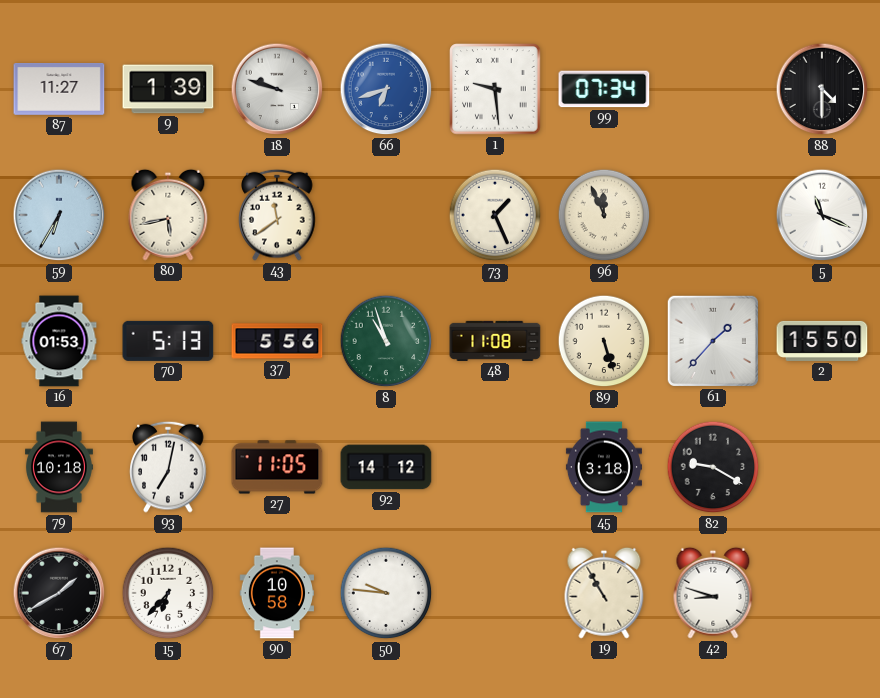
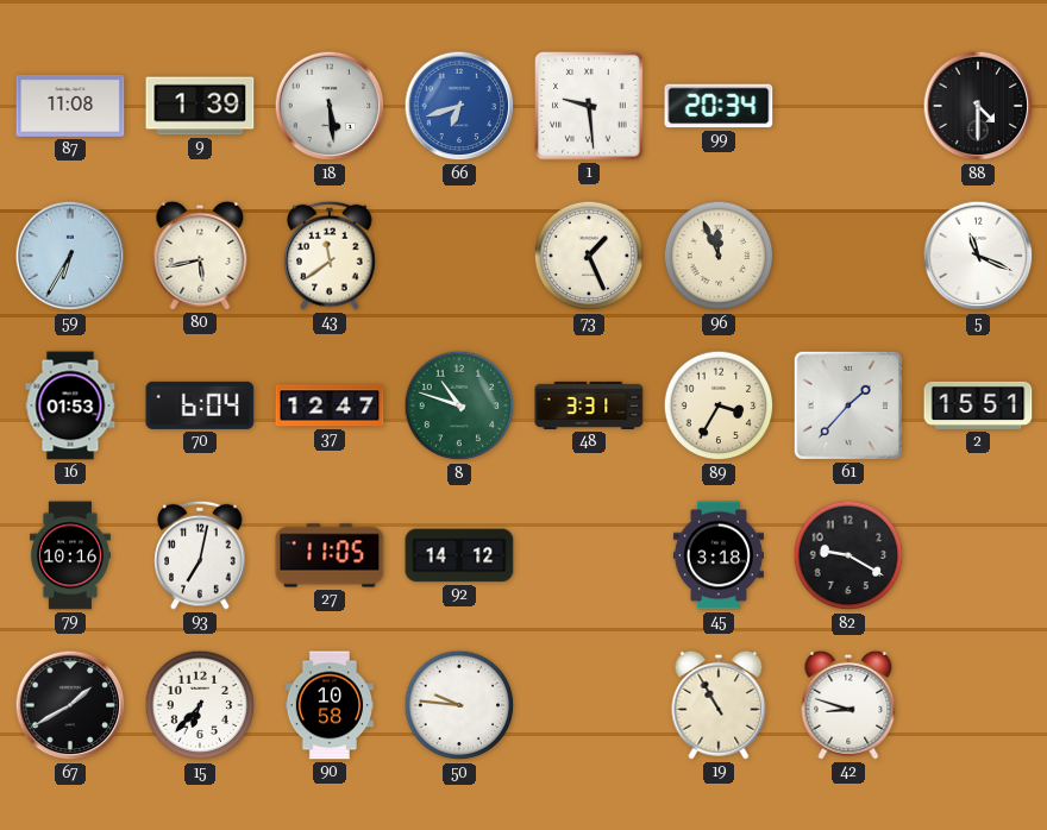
87: 11:27 -> 11:08 (70, 107)
18: 9:48 -> 5:29 (330, 106)
99: 07:34 -> 20:34 (719, 106)
70: 5:13 -> 6:04 (200, 405)
37: 5:56 -> 12:47 (330, 405)
8: 10:57 -> 10:48 (459, 405)
48: 11:08 -> 3:31 (589, 405)
89: 5:27 -> 3:35 (719, 405)
2: 15:50 -> 15:51 (978, 405)
79: 10:18 -> 10:16 (70, 555)
